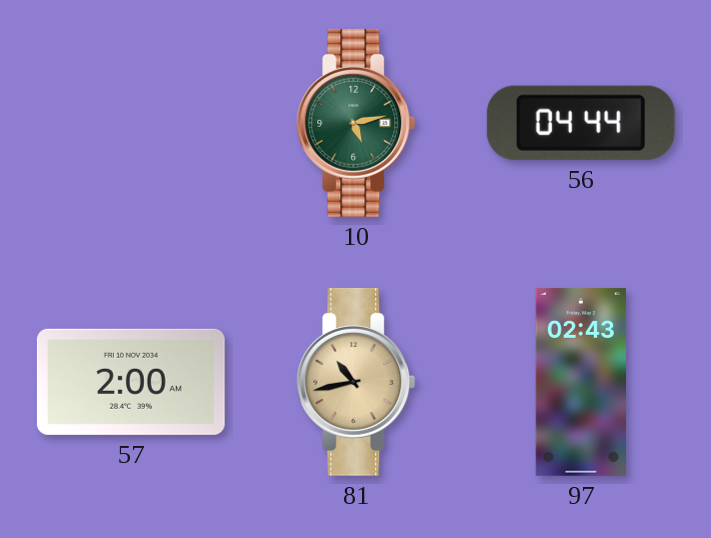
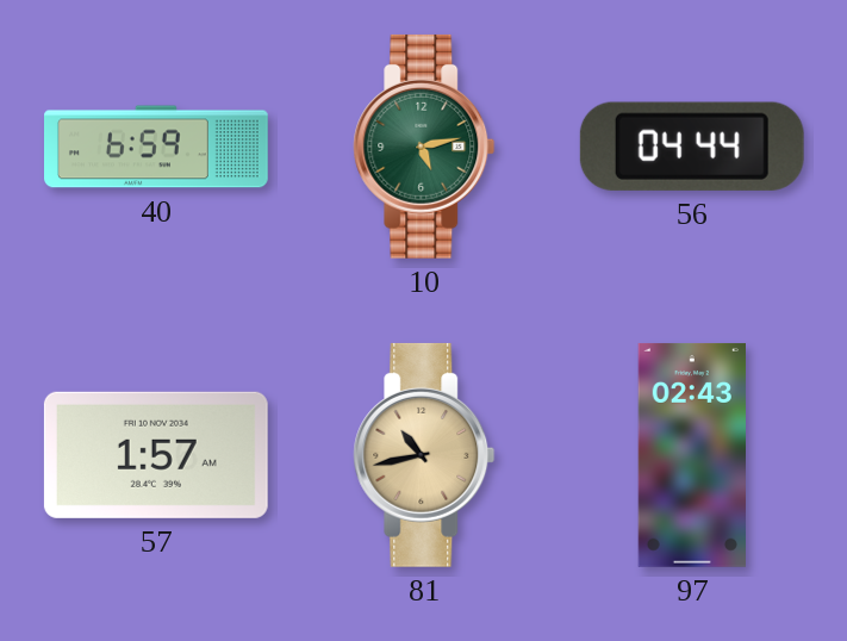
40: none -> 6:59 (157, 147)
57: 2:00 -> 1:57 (156, 455)
